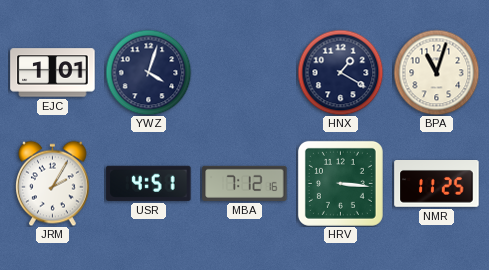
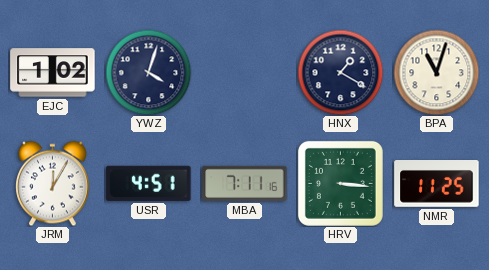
EJC: 1:01 -> 1:02 (53, 73)
JRM: 2:05 -> 12:05 (53, 183)
MBA: 7:12 -> 7:11 (245, 183)
